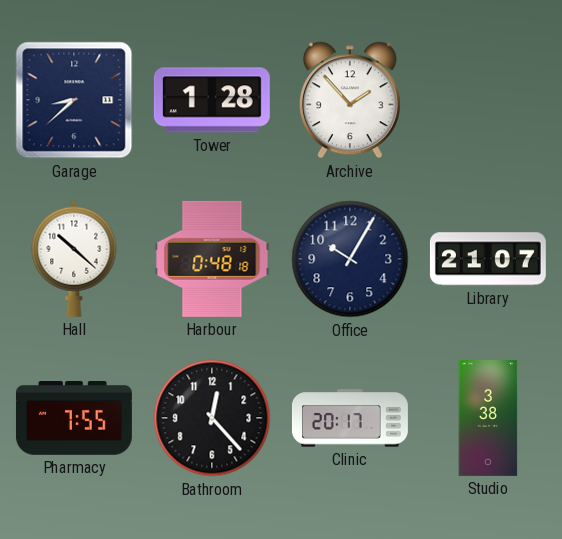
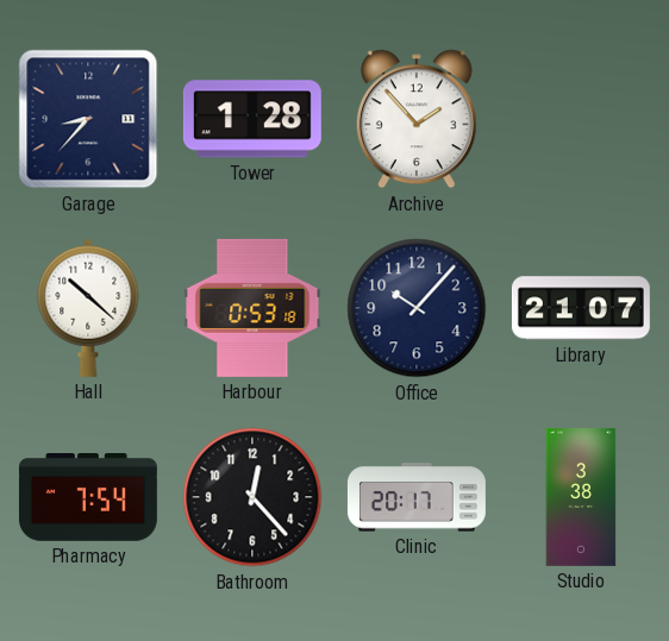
Garage: 8:38 -> 8:37 (88, 119)
Harbour: 0:48 -> 0:53 (252, 308)
Office: 10:05 -> 10:07 (417, 308)
Pharmacy: 7:55 -> 7:54 (88, 498)
